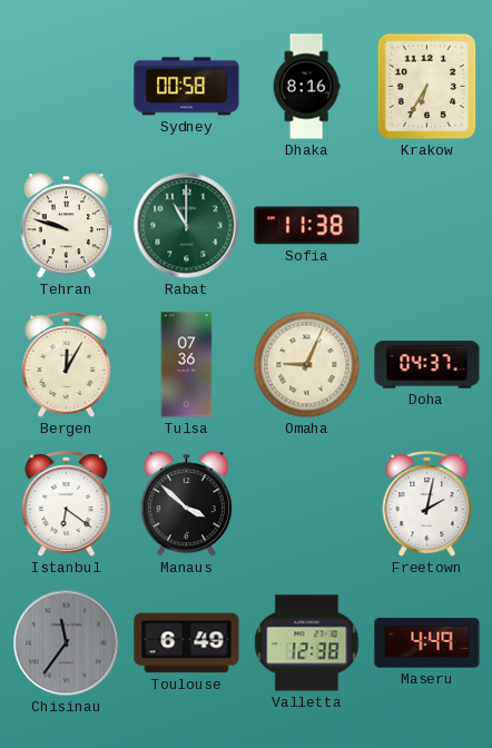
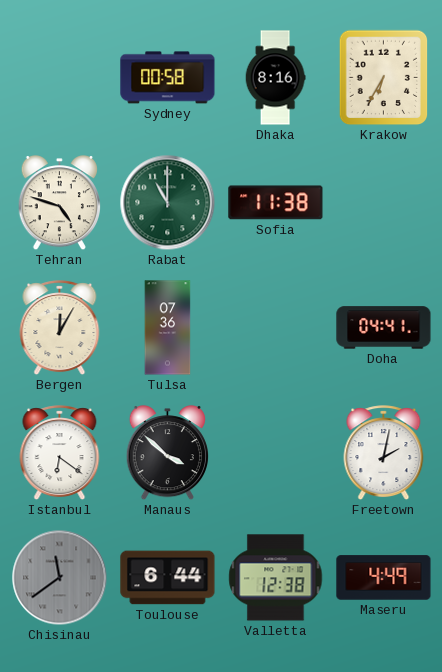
Tehran: 9:48 -> 4:48 (59, 203)
Omaha: 9:04 -> none (307, 365)
Doha: 04:37 -> 04:41 (384, 328)
Chisinau: 11:36 -> 11:39 (60, 578)
Toulouse: 6:49 -> 6:44 (168, 578)
